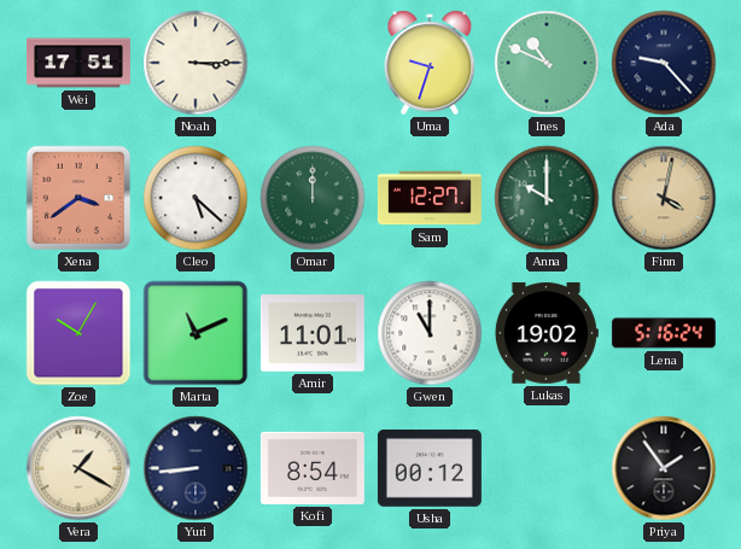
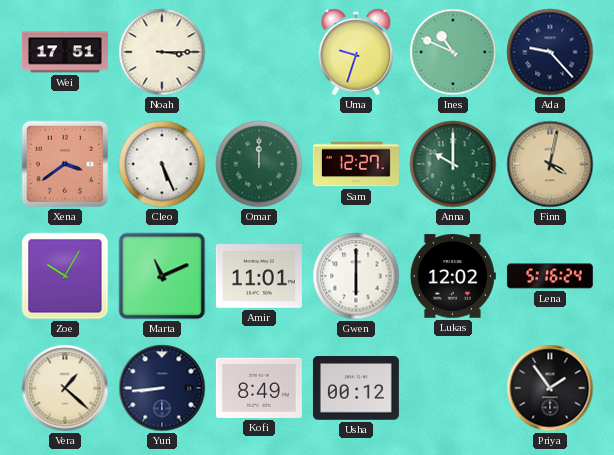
Cleo: 5:22 -> 5:26 (162, 164)
Gwen: 11:00 -> 6:00 (356, 276)
Lukas: 19:02 -> 12:02 (453, 276)
Vera: 1:20 -> 1:22 (65, 388)
Kofi: 8:54 -> 8:49 (259, 388)
